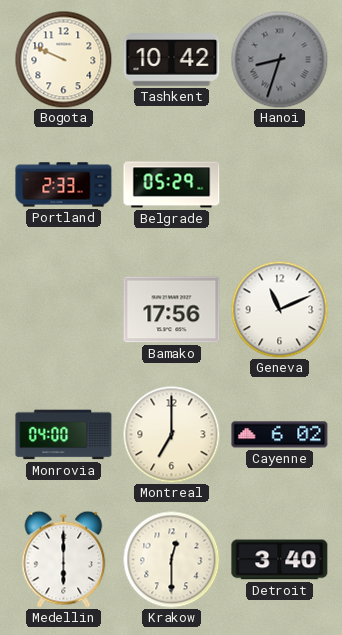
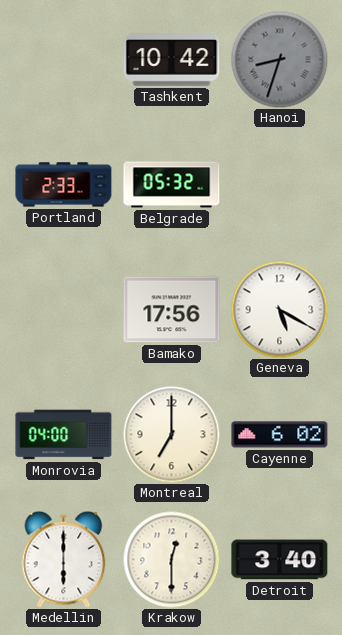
Bogota: 9:49 -> none (63, 59)
Belgrade: 05:29 -> 05:32 (172, 185)
Geneva: 11:11 -> 5:20 (279, 309)
